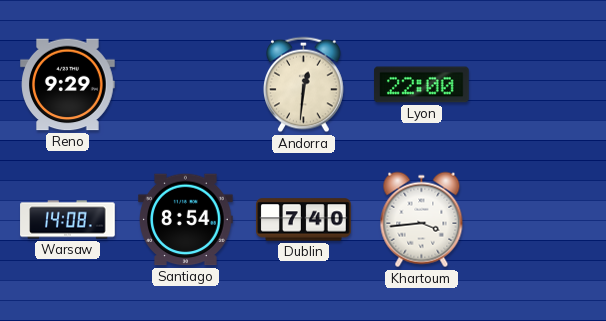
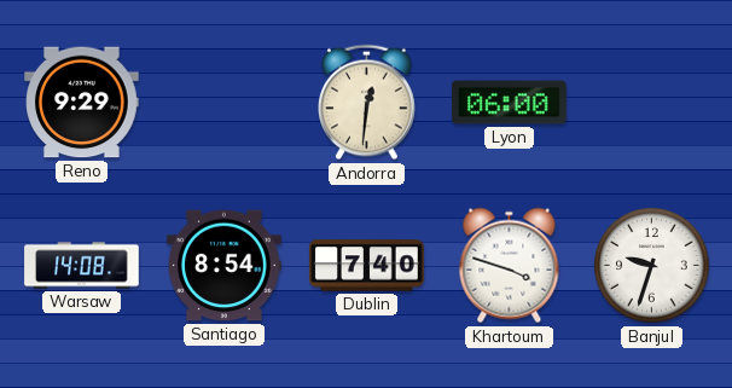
Lyon: 22:00 -> 06:00 (510, 103)
Khartoum: 3:44 -> 3:48 (510, 266)
Banjul: none -> 9:33 (652, 266)
